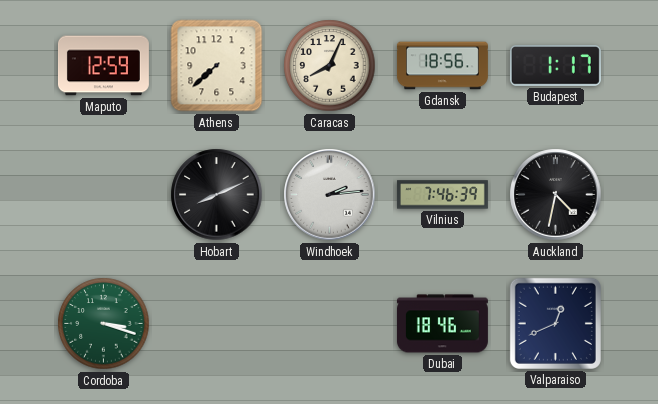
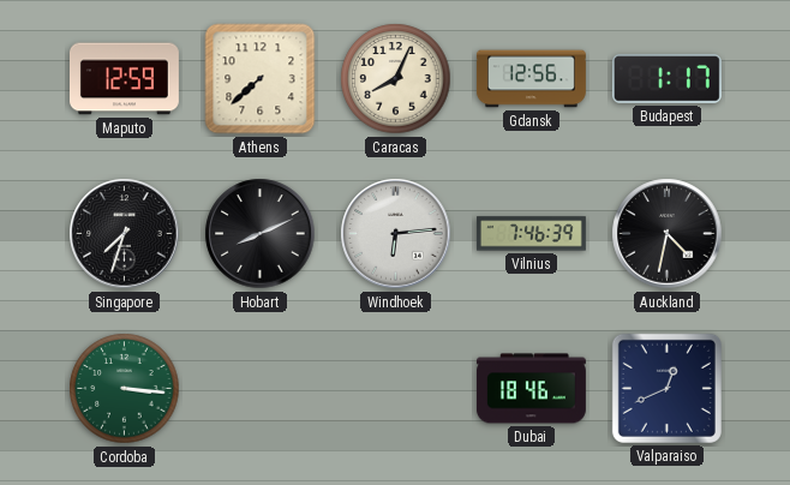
Gdansk: 18:56 -> 12:56 (531, 79)
Singapore: none -> 7:33 (125, 234)
Windhoek: 2:14 -> 6:14 (396, 234)
Cordoba: 3:18 -> 3:16 (125, 389)
